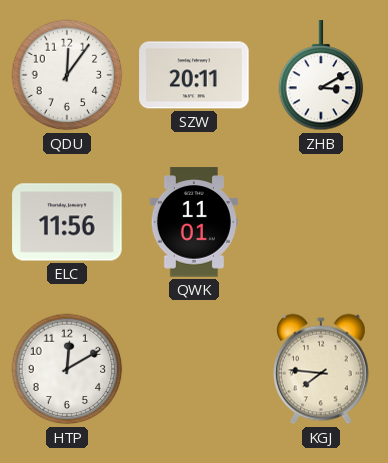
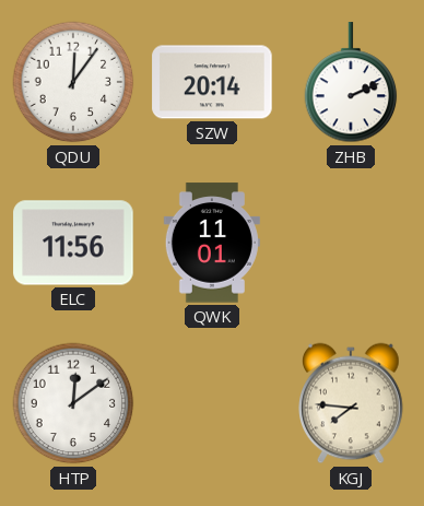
SZW: 20:11 -> 20:14 (212, 82)
ZHB: 3:10 -> 2:11 (351, 83)
HTP: 12:10 -> 12:09 (73, 403)
